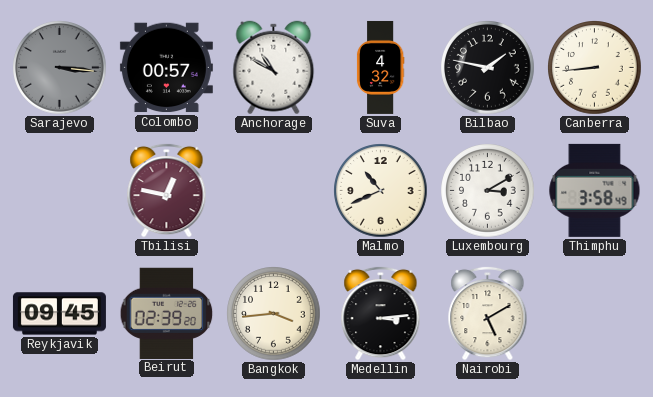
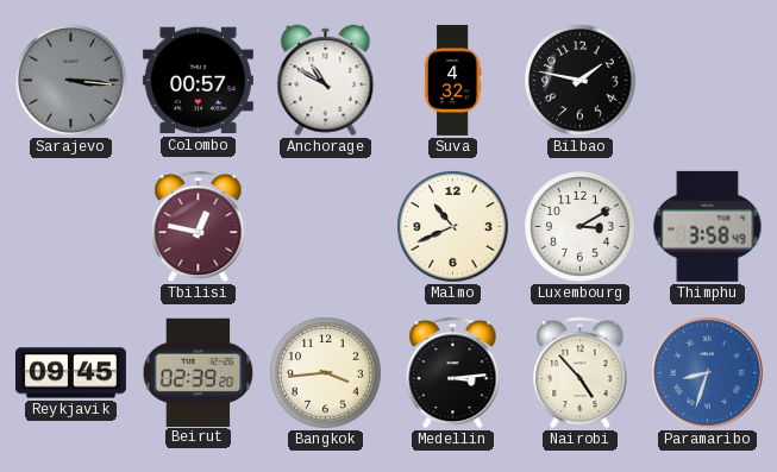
Canberra: 8:44 -> none (595, 68)
Nairobi: 5:10 -> 4:53 (581, 372)
Paramaribo: none -> 8:33 (707, 372)
